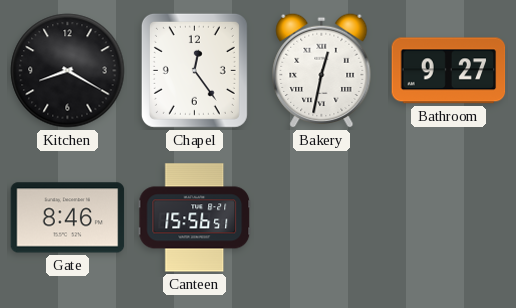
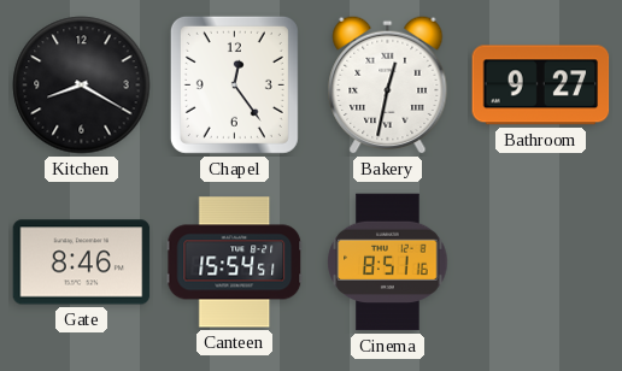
Canteen: 15:56 -> 15:54 (235, 263)
Cinema: none -> 8:51 (388, 263)
